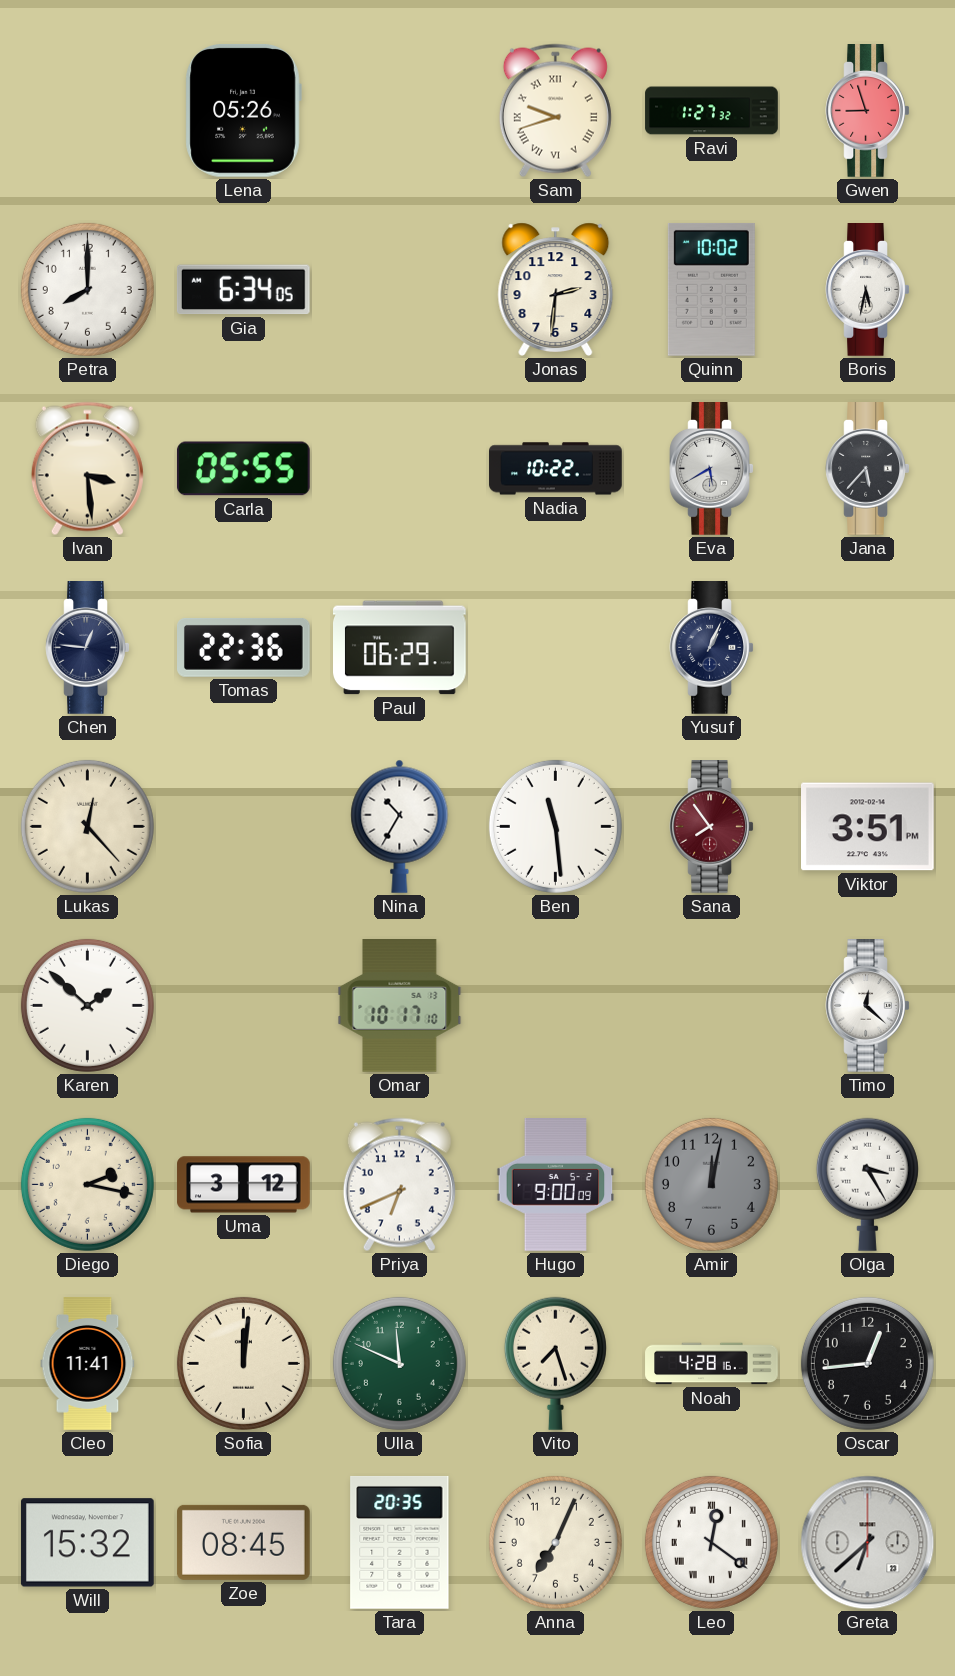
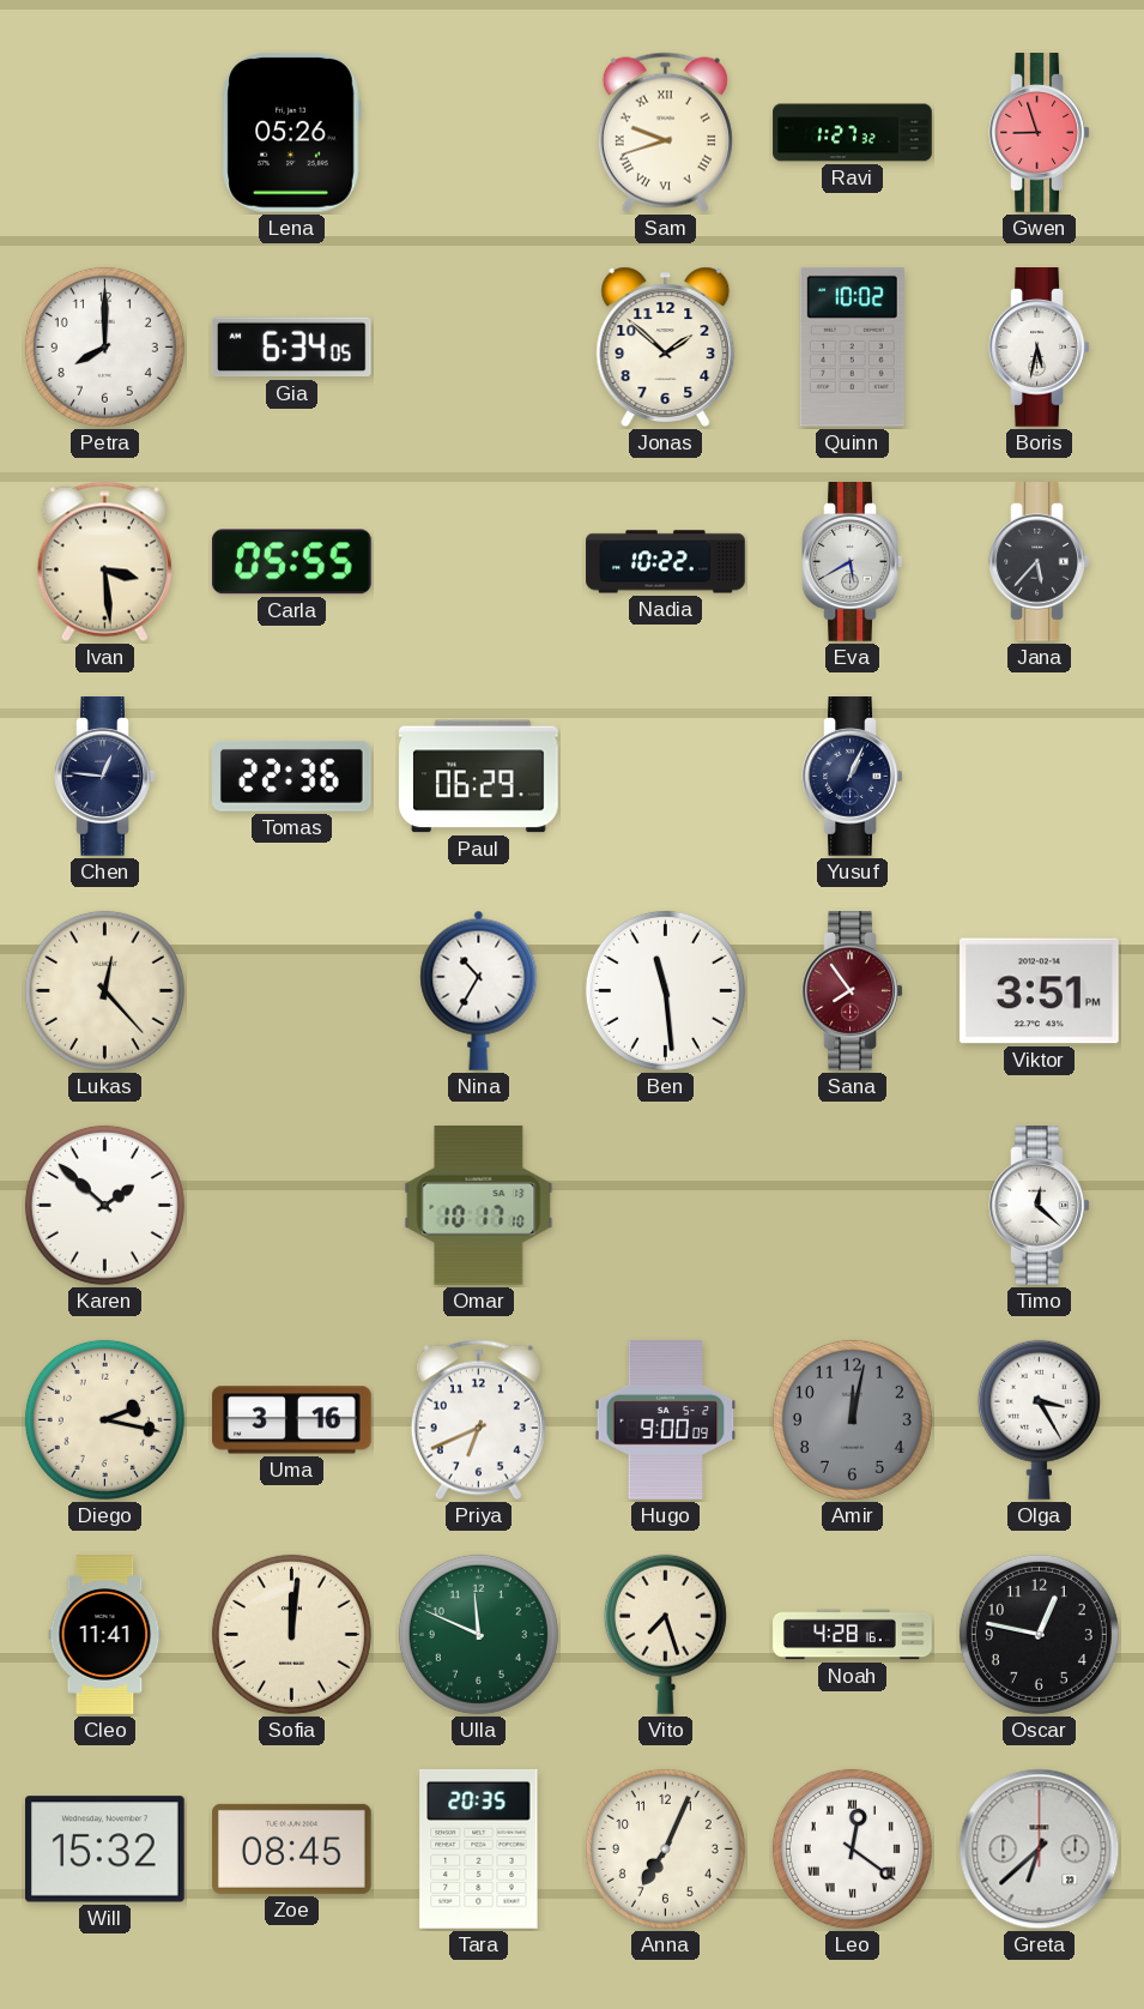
Jonas: 2:31 -> 1:52 (666, 346)
Uma: 3:12 -> 3:16 (292, 1420)
Oscar: 12:44 -> 12:47 (1039, 1634)
